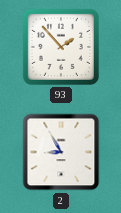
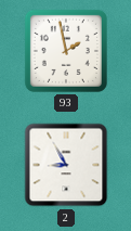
93: 1:53 -> 1:58 (66, 51)
